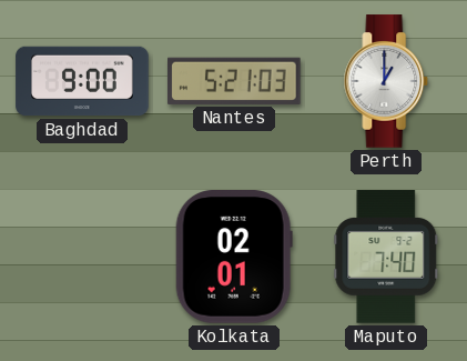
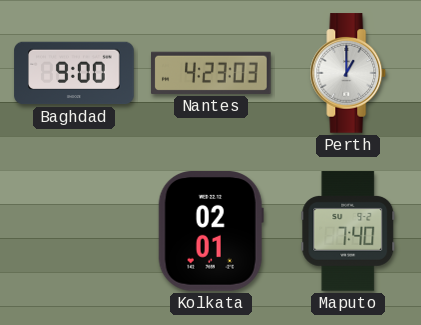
Nantes: 5:21 -> 4:23 (212, 73)
